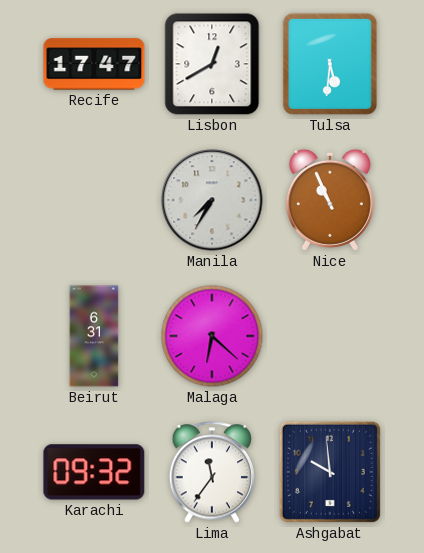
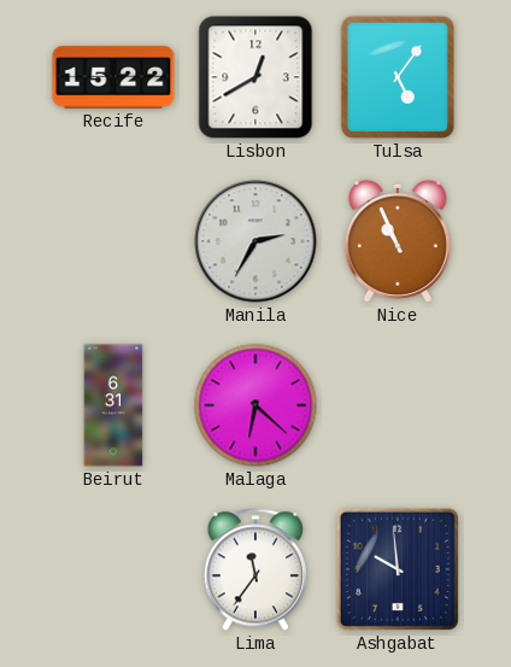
Recife: 17:47 -> 15:22 (113, 77)
Tulsa: 5:31 -> 5:06 (398, 77)
Manila: 7:35 -> 2:35 (255, 241)
Karachi: 09:32 -> none (94, 472)
